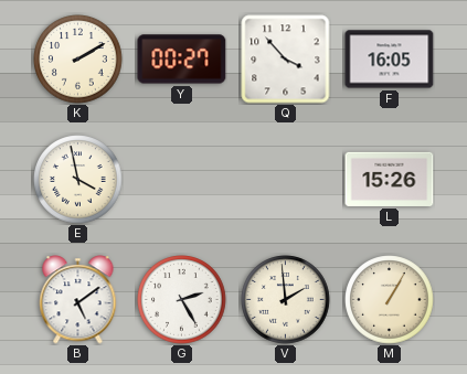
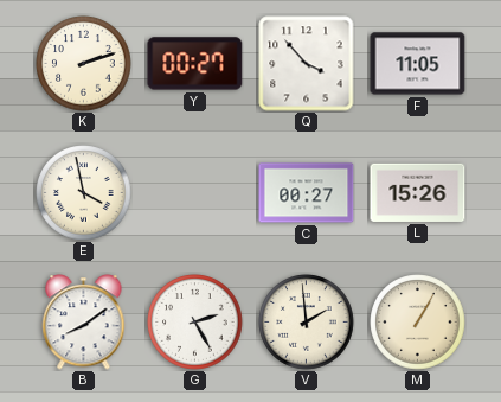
K: 2:10 -> 2:12 (84, 64)
F: 16:05 -> 11:05 (418, 64)
C: none -> 00:27 (307, 193)
B: 5:09 -> 8:09 (84, 323)
